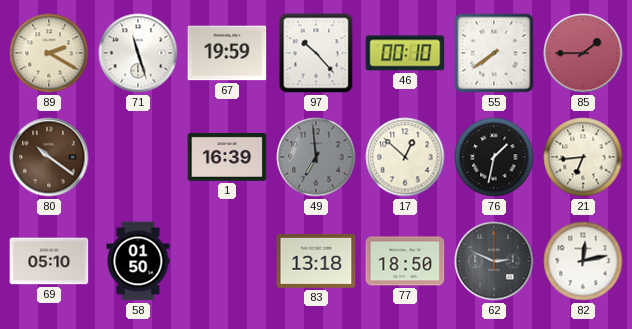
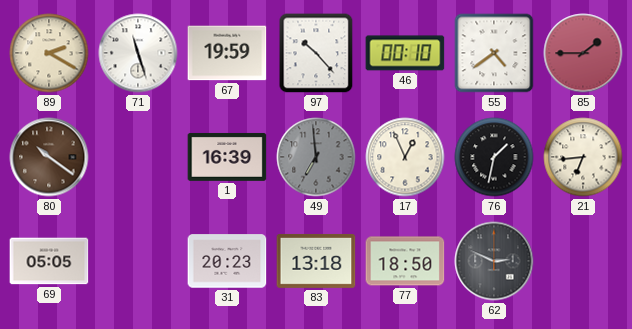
55: 7:39 -> 4:39 (494, 53)
17: 12:52 -> 12:56 (405, 157)
69: 05:10 -> 05:05 (49, 261)
58: 01:50 -> none (138, 261)
31: none -> 20:23 (227, 261)
82: 12:13 -> none (583, 261)
